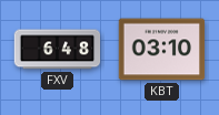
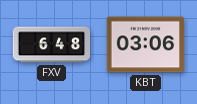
KBT: 03:10 -> 03:06 (146, 45)
